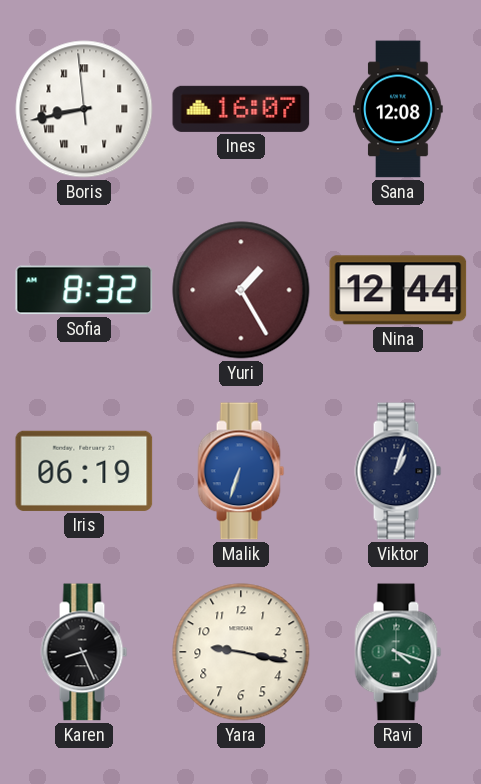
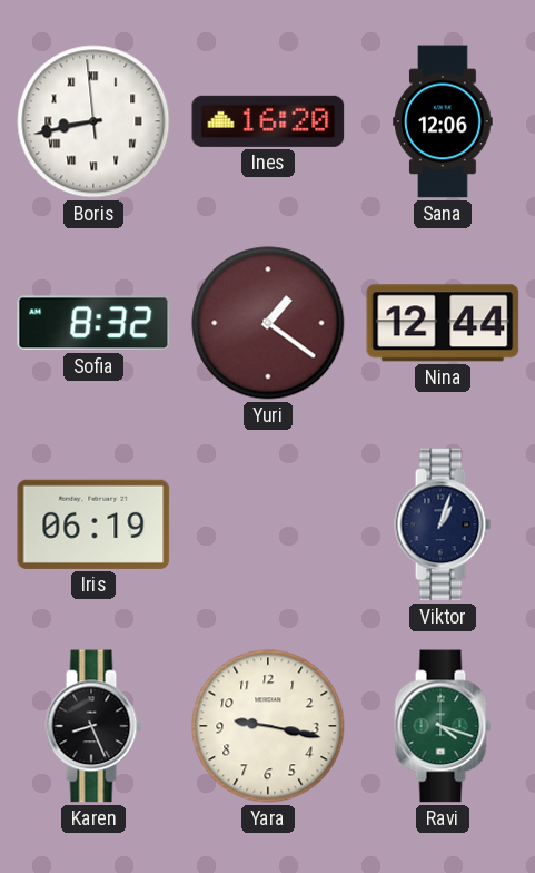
Ines: 16:07 -> 16:20 (268, 121)
Sana: 12:08 -> 12:06 (443, 121)
Yuri: 1:25 -> 1:21 (268, 323)
Malik: 6:33 -> none (241, 471)
